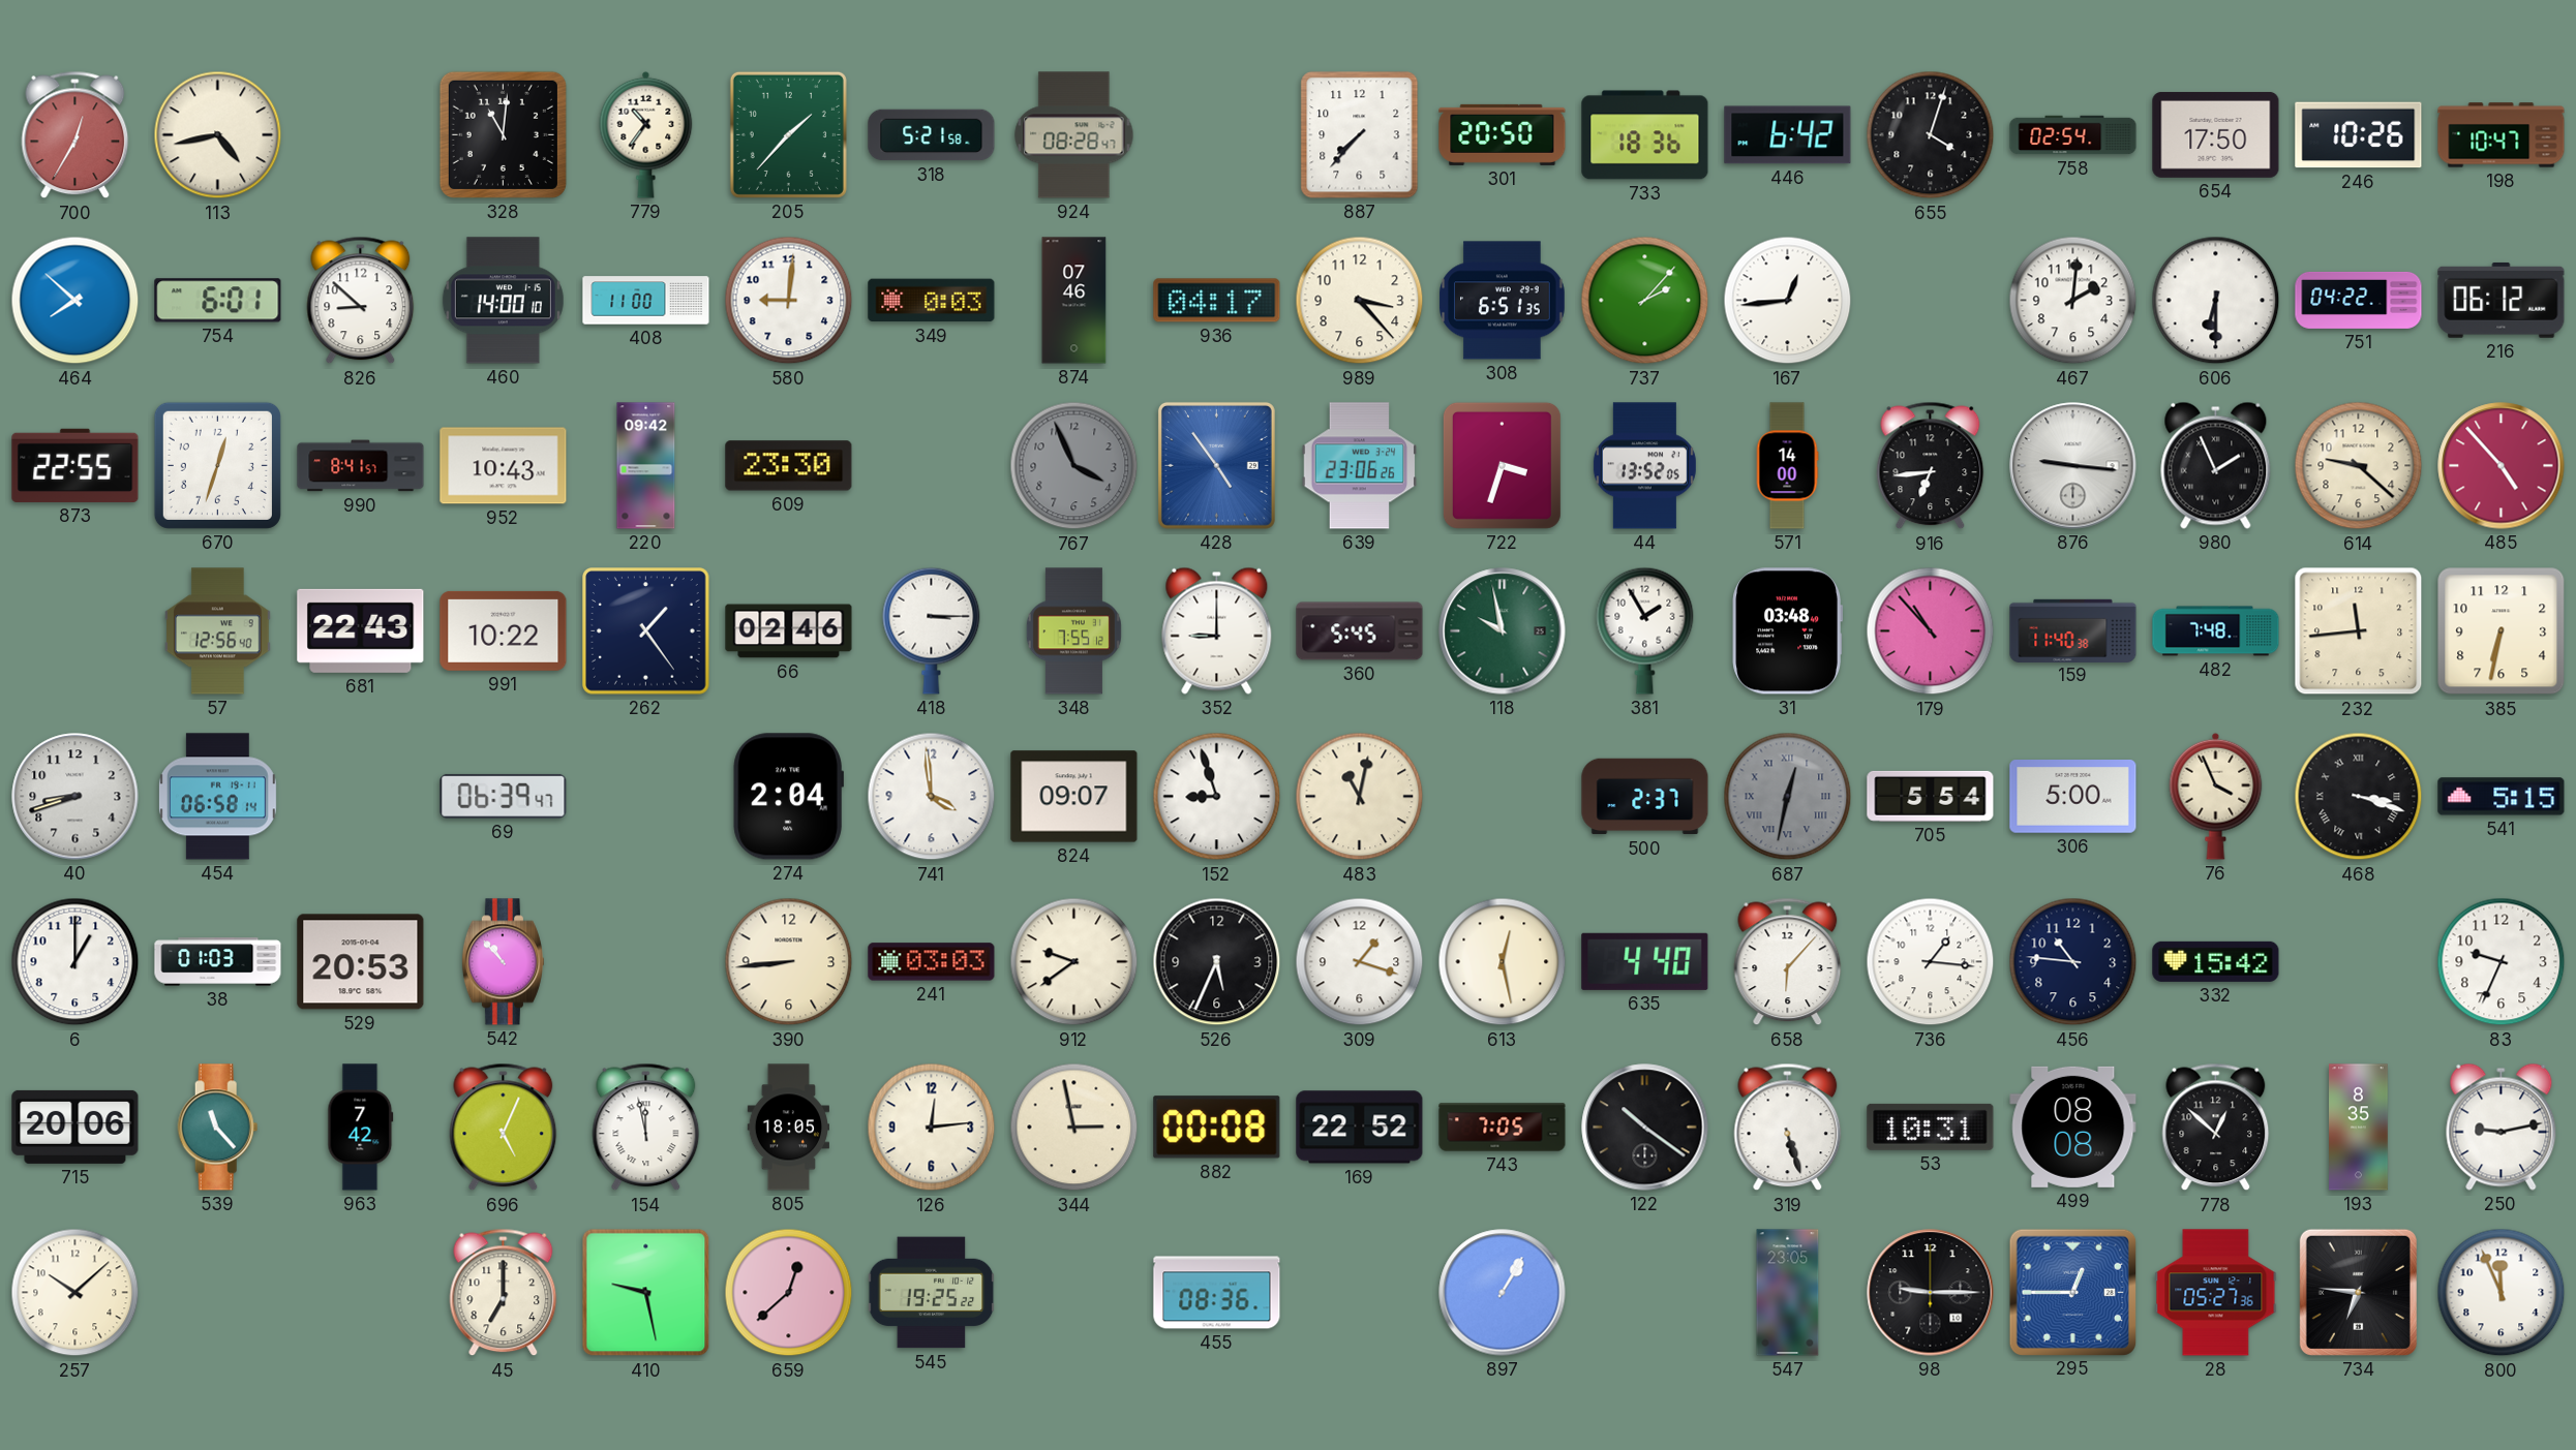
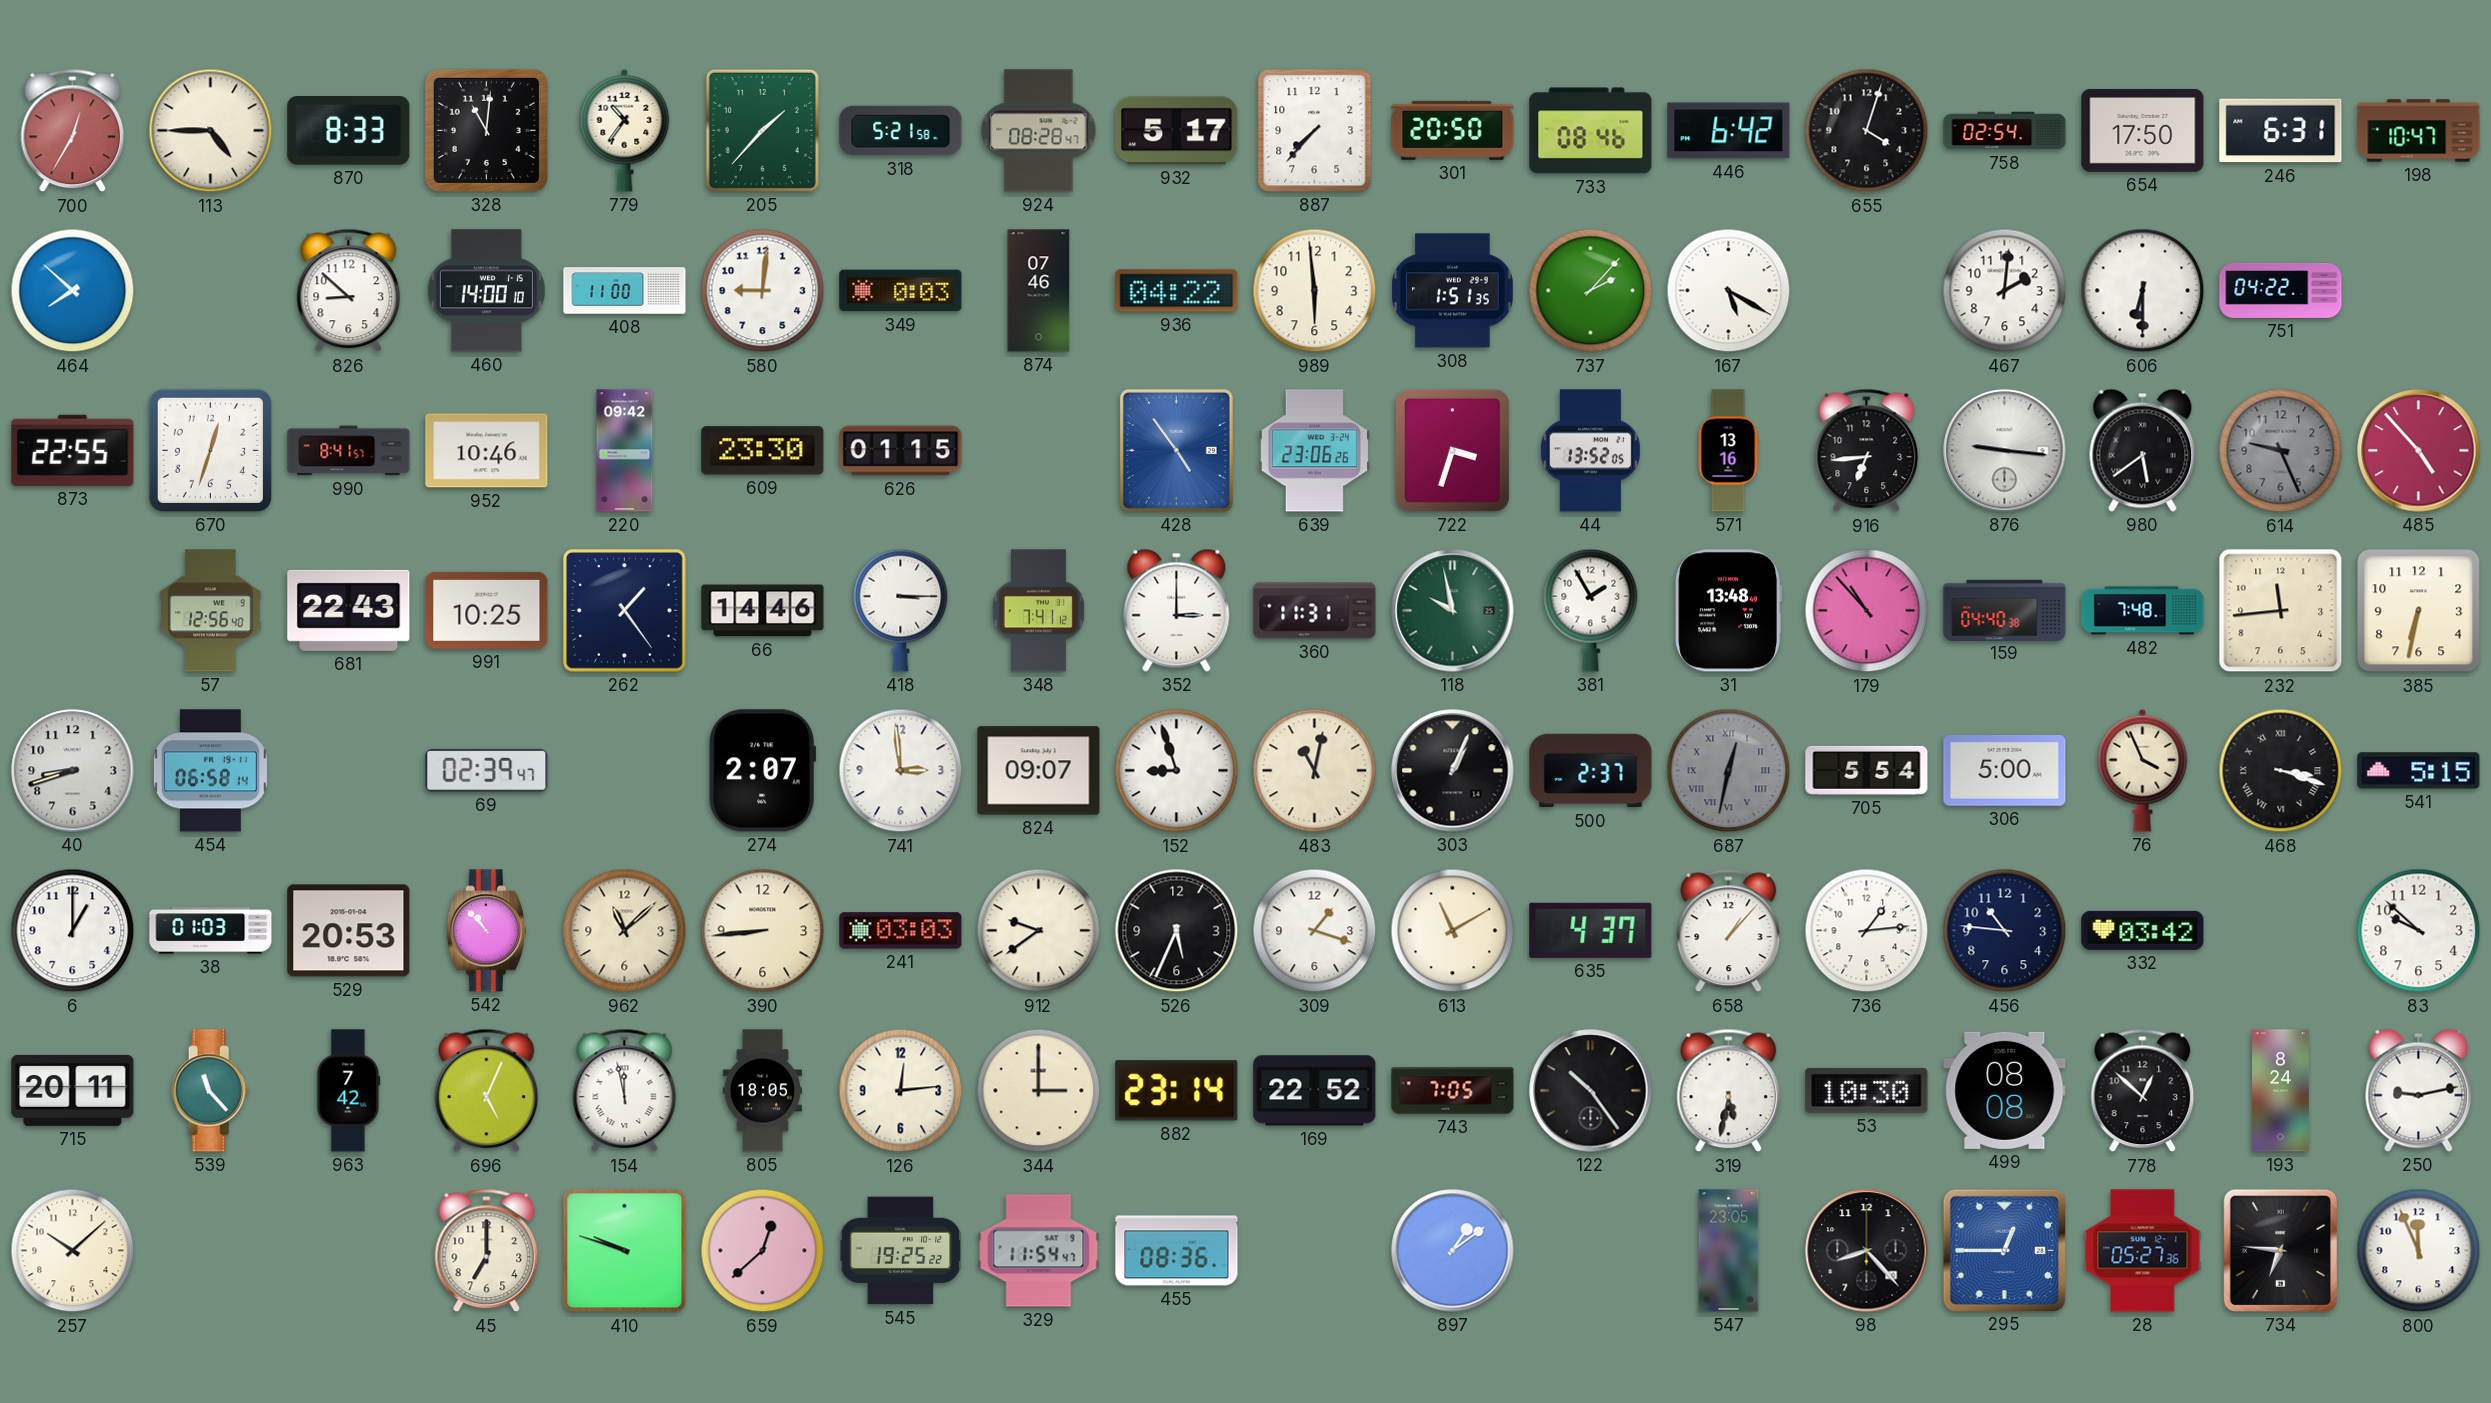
113: 4:43 -> 4:45 (211, 131)
870: none -> 8:33 (349, 131)
932: none -> 5:17 (1177, 131)
733: 18:36 -> 08:46 (1591, 131)
246: 10:26 -> 6:31 (2281, 131)
754: 6:01 -> none (218, 301)
936: 04:17 -> 04:22 (1177, 291)
989: 3:23 -> 5:59 (1315, 291)
308: 6:51 -> 1:51 (1453, 291)
167: 12:44 -> 5:20 (1729, 291)
216: 06:12 -> none (2502, 300)
952: 10:43 -> 10:46 (487, 451)
626: none -> 01:15 (901, 451)
767: 3:56 -> none (1074, 466)
571: 14:00 -> 13:16 (1728, 451)
980: 1:56 -> 5:39 (2143, 450)
614: 9:22 -> 9:26 (2281, 451)
614 dial: cream -> grey (2281, 451)
991: 10:22 -> 10:25 (487, 610)
66: 02:46 -> 14:46 (763, 611)
348: 7:55 -> 7:41 (1038, 611)
352: 9:00 -> 3:00 (1177, 610)
360: 5:45 -> 11:31 (1315, 611)
31: 03:48 -> 13:48 (1728, 611)
159: 11:40 -> 04:40 (2005, 610)
69: 06:39 -> 02:39 (487, 770)
274: 2:04 -> 2:07 (762, 771)
741: 3:59 -> 2:59 (901, 771)
303: none -> 1:04 (1453, 771)
962: none -> 11:08 (625, 931)
613: 12:28 -> 11:10 (1453, 931)
635: 4:40 -> 4:37 (1591, 930)
658: 6:07 -> 1:07 (1729, 931)
736: 1:16 -> 1:14 (1867, 931)
332: 15:42 -> 03:42 (2143, 930)
83: 9:34 -> 9:52 (2419, 931)
715: 20:06 -> 20:11 (73, 1090)
344: 2:58 -> 3:00 (1039, 1091)
882: 00:08 -> 23:14 (1177, 1091)
122: 10:21 -> 10:24 (1591, 1091)
319: 5:27 -> 5:32 (1729, 1091)
53: 10:31 -> 10:30 (1867, 1090)
193: 8:35 -> 8:24 (2281, 1091)
410: 9:28 -> 9:48 (625, 1251)
329: none -> 11:54 (1039, 1251)
897: 1:05 -> 1:09 (1453, 1251)
98: 9:15 -> 8:23 (1867, 1251)
